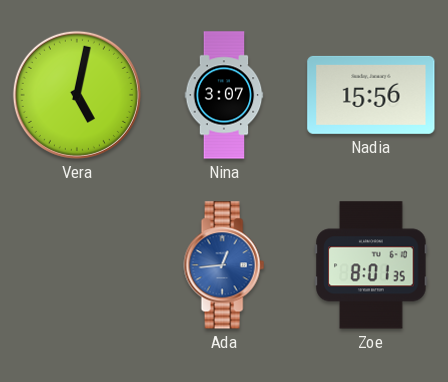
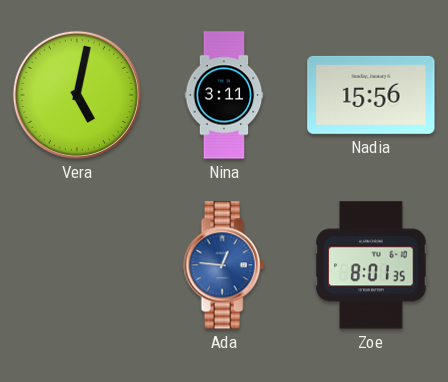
Nina: 3:07 -> 3:11 (224, 95)
Ada: 12:44 -> 12:46 (224, 265)
